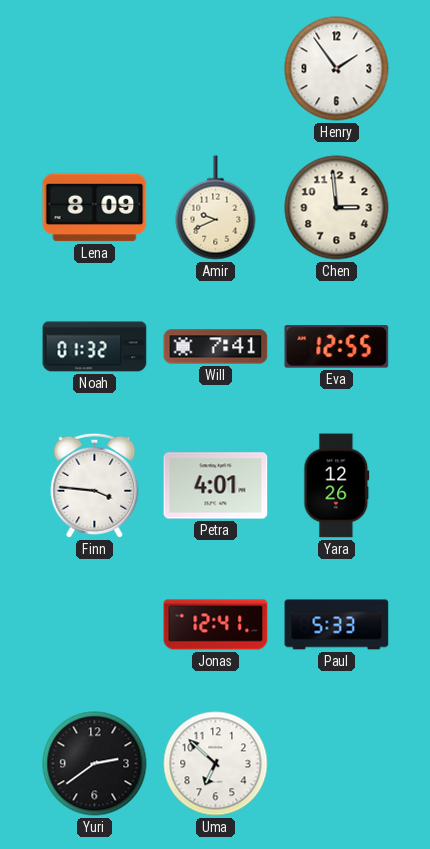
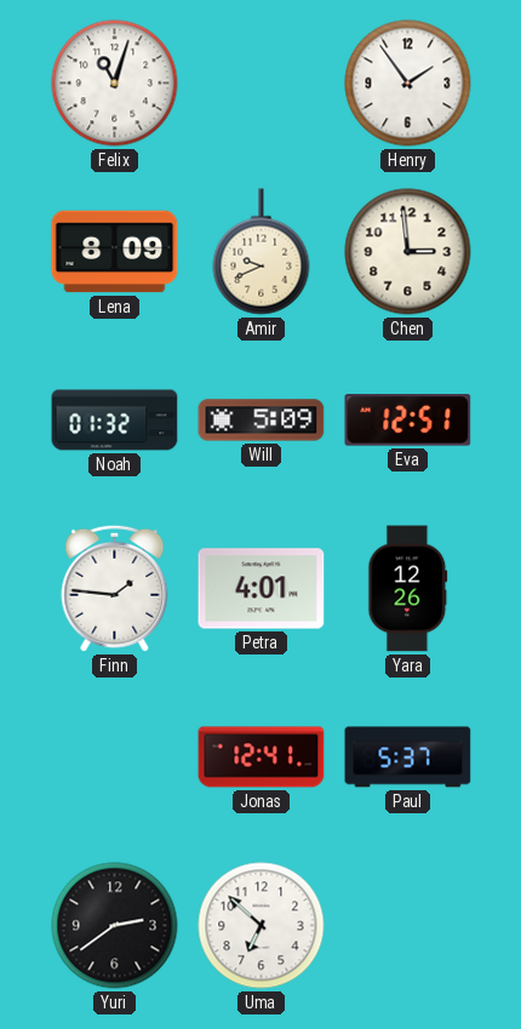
Felix: none -> 11:03 (115, 84)
Will: 7:41 -> 5:09 (262, 421)
Eva: 12:55 -> 12:51 (408, 421)
Finn: 3:46 -> 1:46 (115, 588)
Paul: 5:33 -> 5:37 (408, 758)
